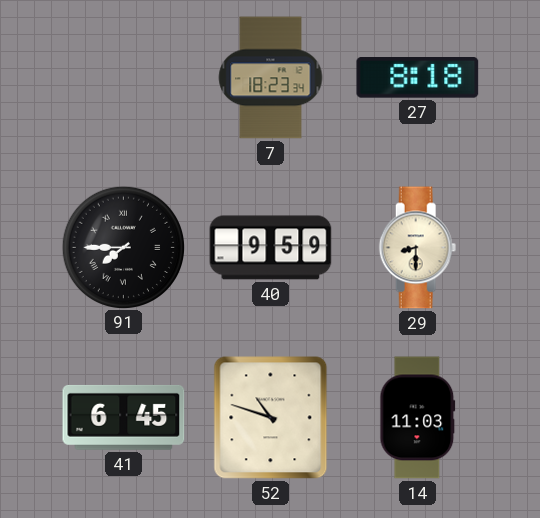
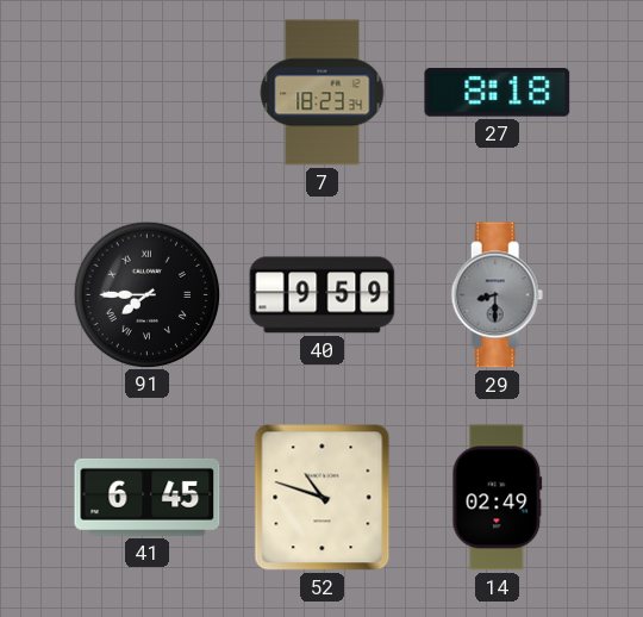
29 dial: cream -> grey (498, 295)
14: 11:03 -> 02:49 (498, 498)
